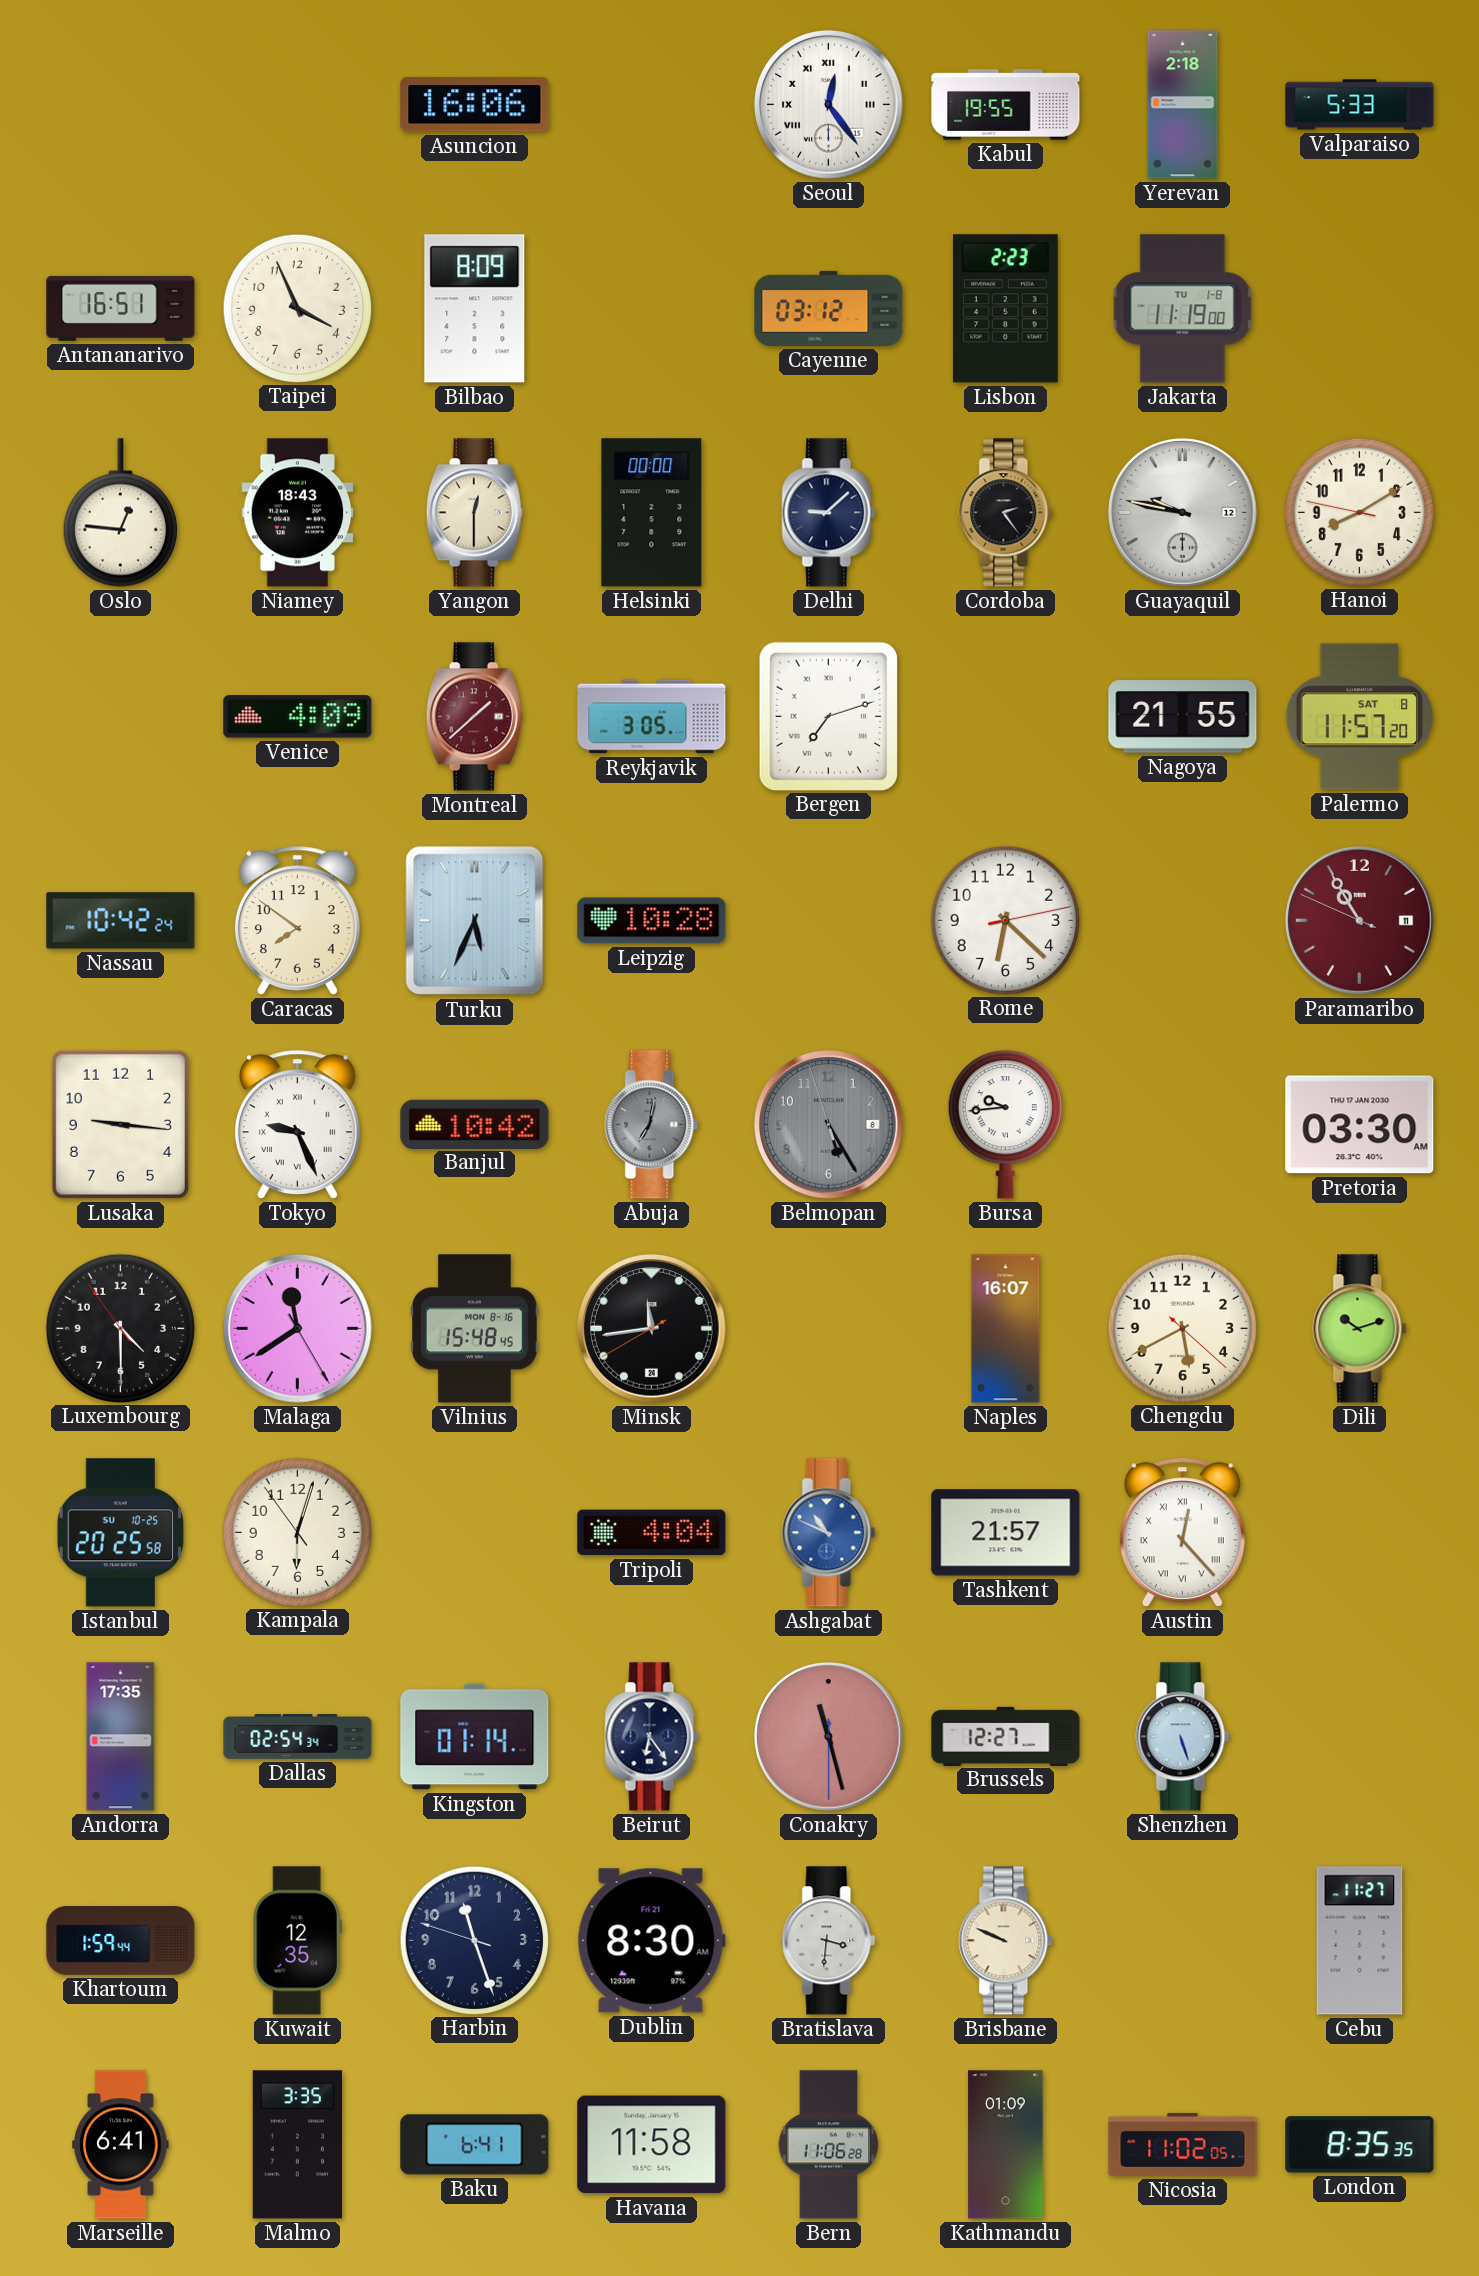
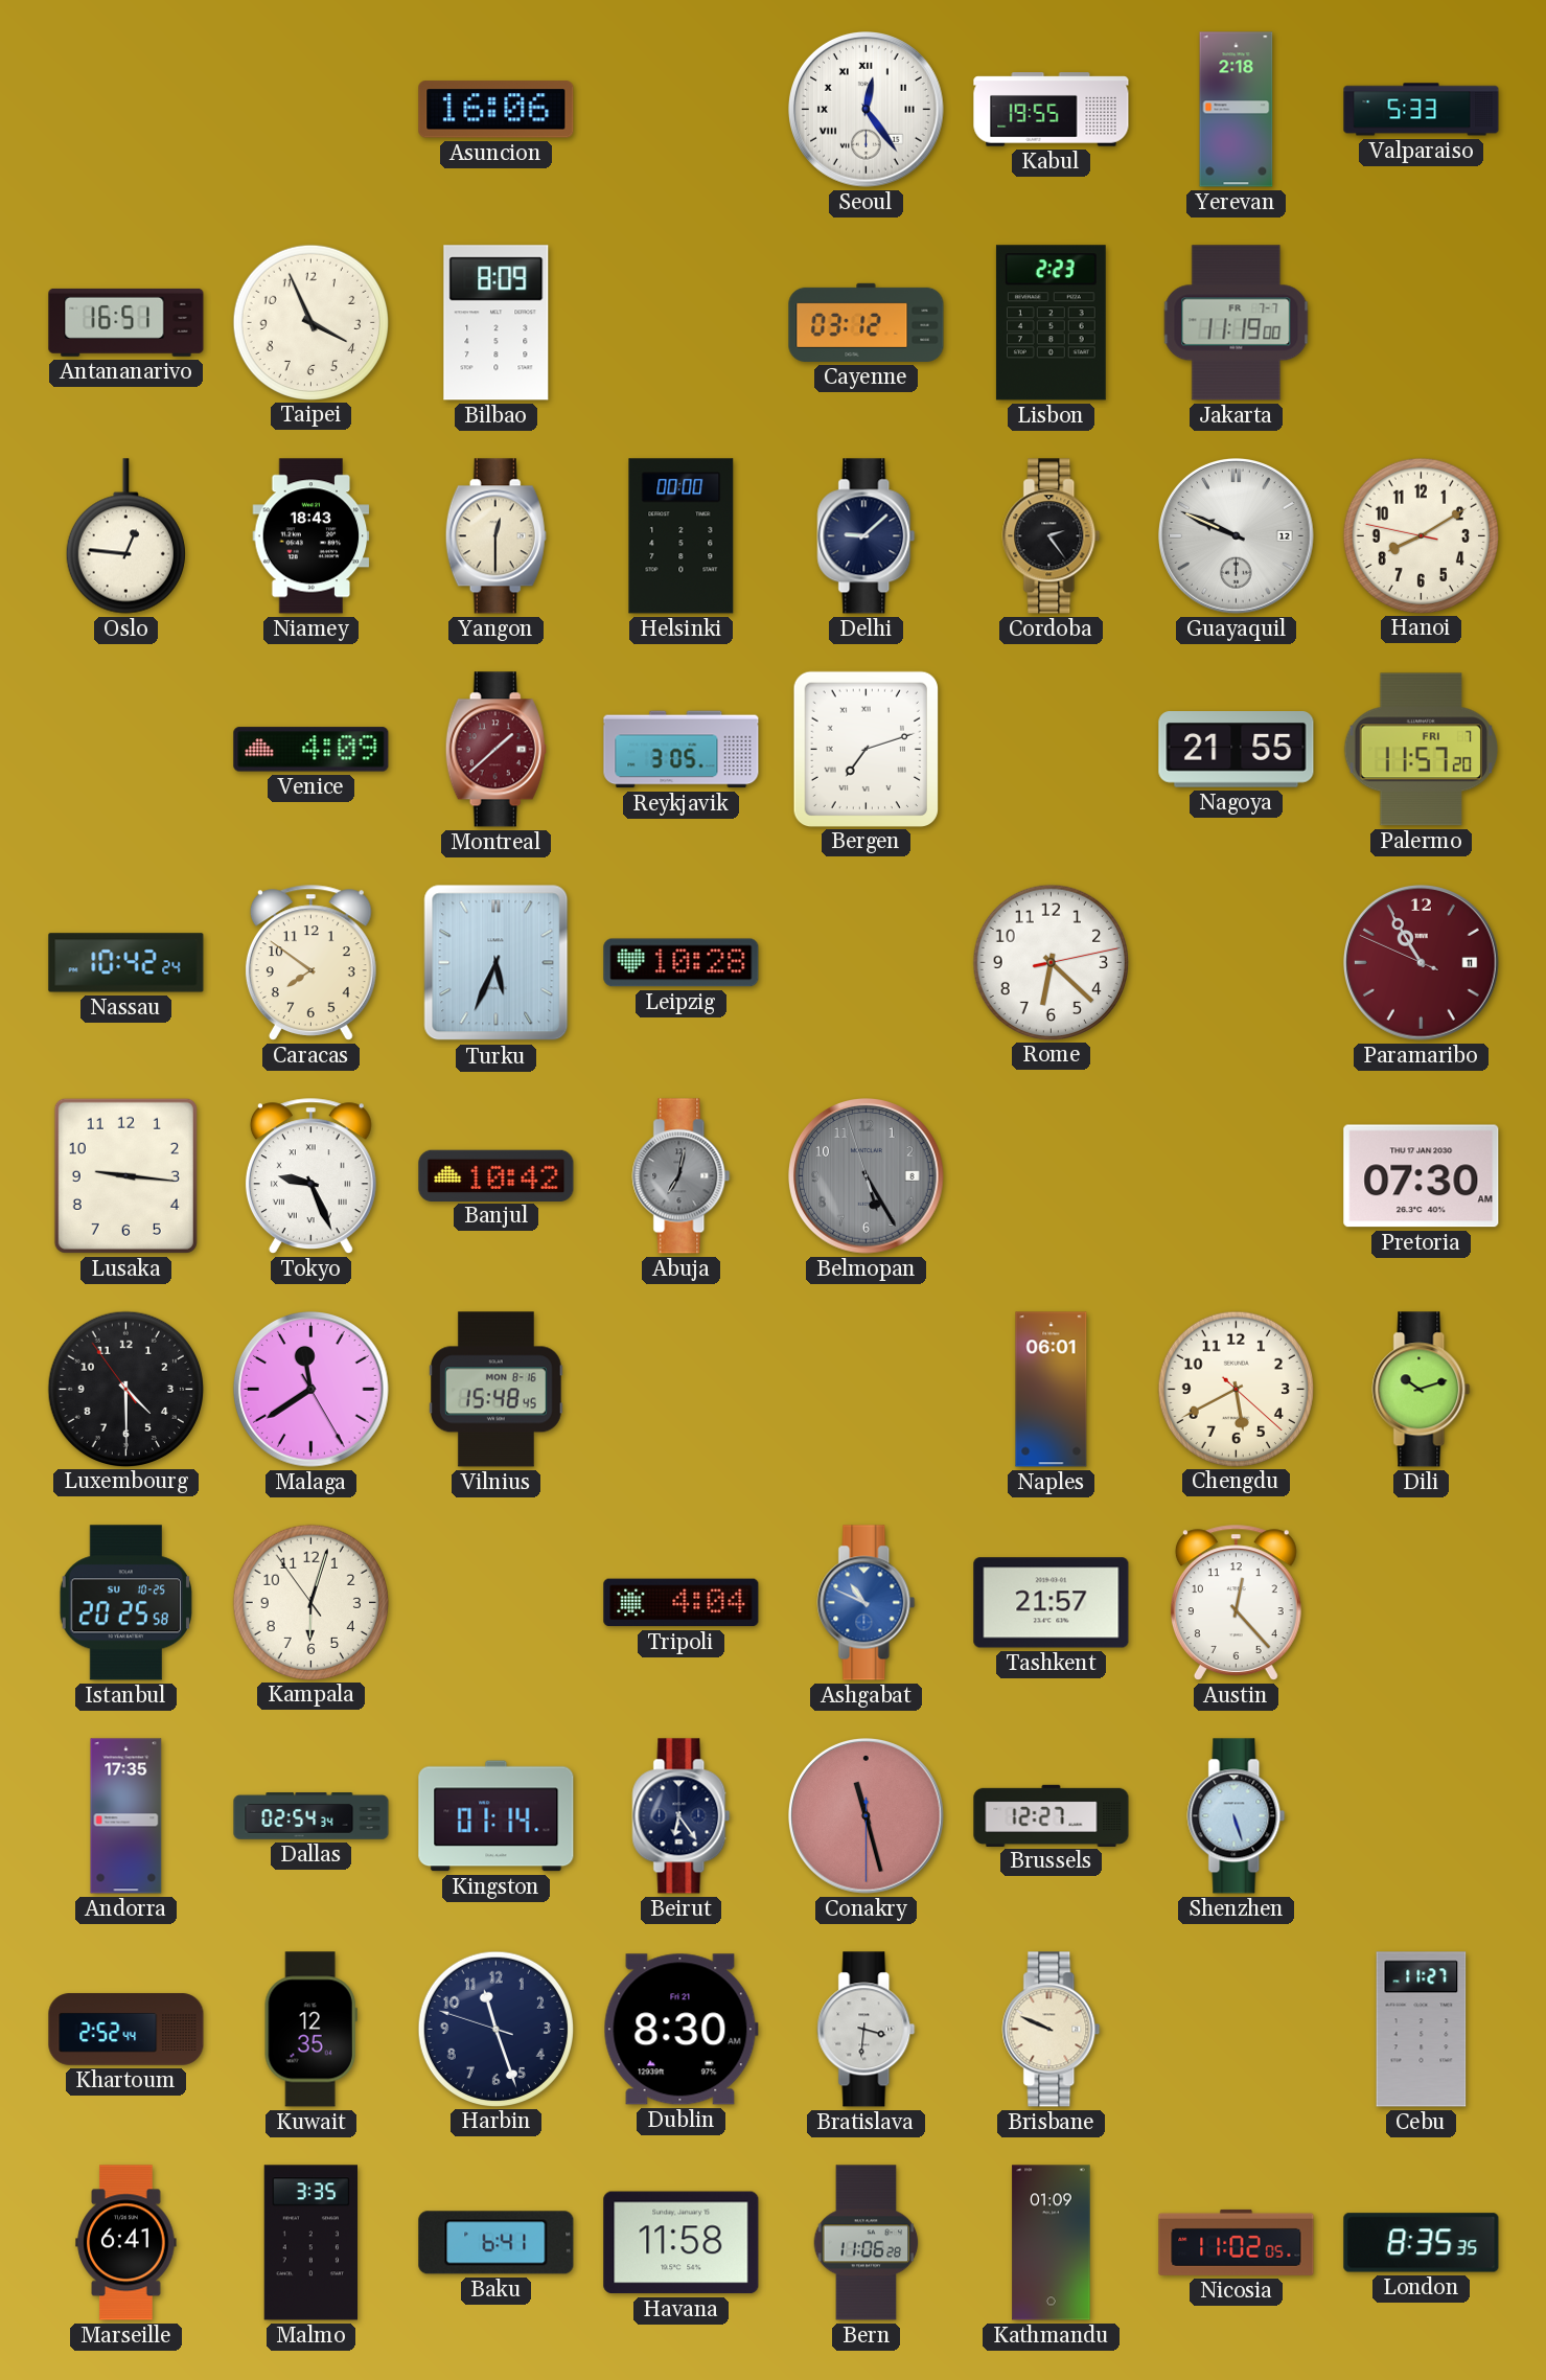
Jakarta date: TU 1-8 -> FR 7-7 (1237, 323)
Guayaquil: 9:47 -> 9:49 (1237, 536)
Palermo date: SAT 8 -> FRI 7 (1422, 750)
Bursa: 9:44 -> none (1005, 1125)
Pretoria: 03:30 -> 07:30 (1422, 1176)
Minsk: 11:43 -> none (652, 1329)
Naples: 16:07 -> 06:01 (1052, 1390)
Austin numerals: Roman -> Arabic (1236, 1602)
Khartoum: 1:59 -> 2:52 (126, 2030)
